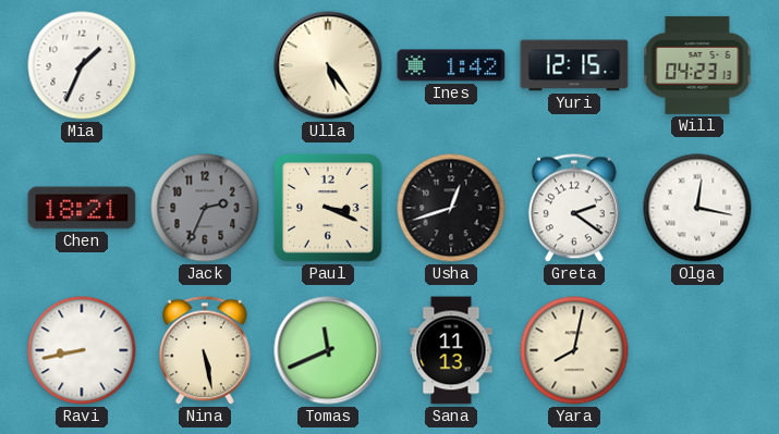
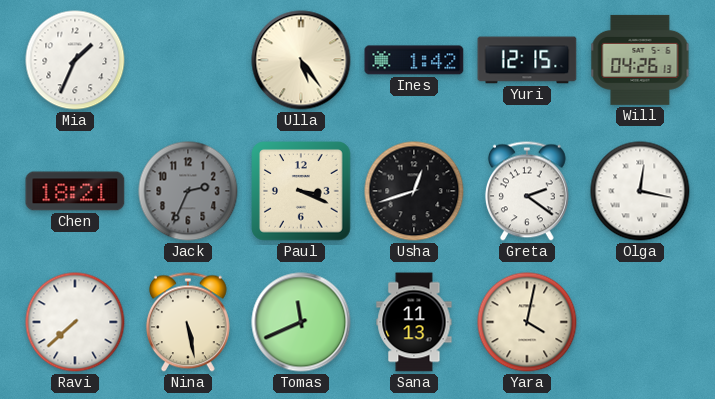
Will: 04:23 -> 04:26 (640, 60)
Ravi: 8:43 -> 7:38 (75, 322)
Yara: 8:02 -> 4:02 (527, 322)
